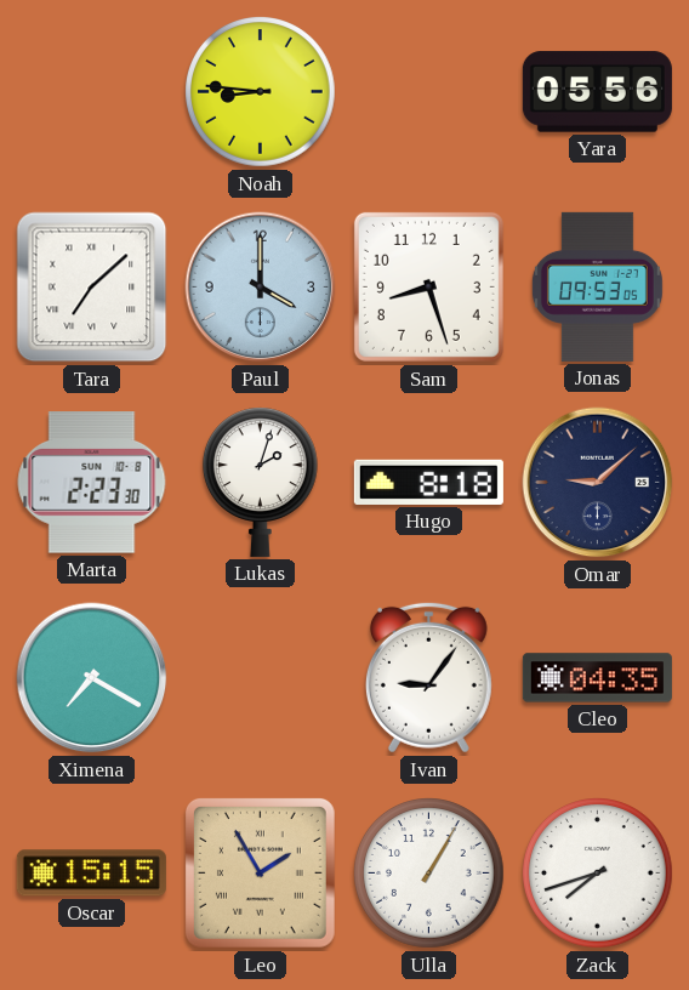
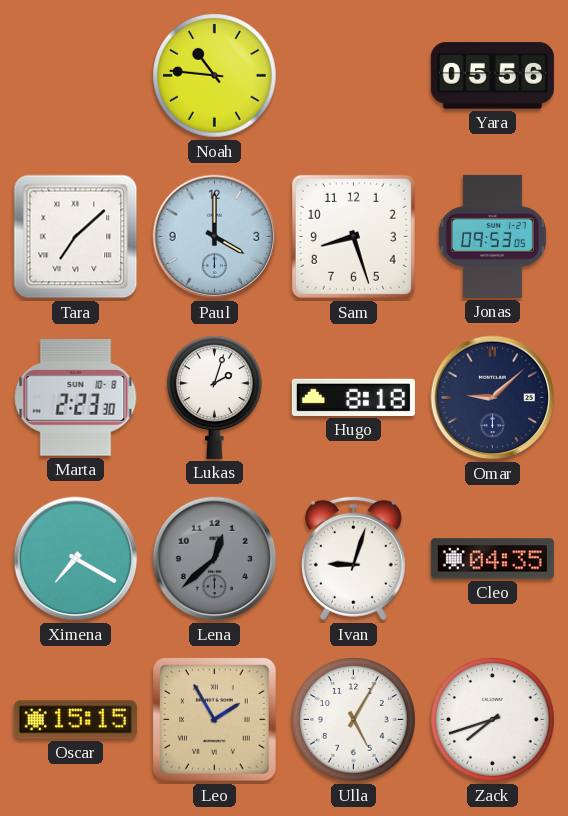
Noah: 8:46 -> 10:46 (215, 76)
Lena: none -> 12:38 (215, 559)
Ivan: 9:06 -> 9:03 (353, 558)
Ulla: 1:05 -> 5:05 (354, 720)
